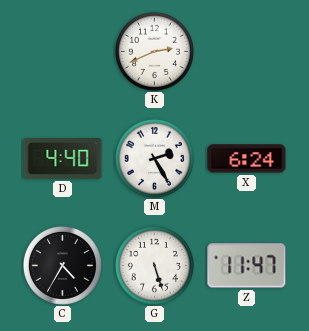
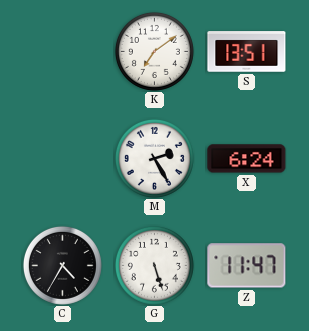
K: 2:41 -> 7:09 (154, 51)
S: none -> 13:51 (247, 52)
D: 4:40 -> none (63, 159)
